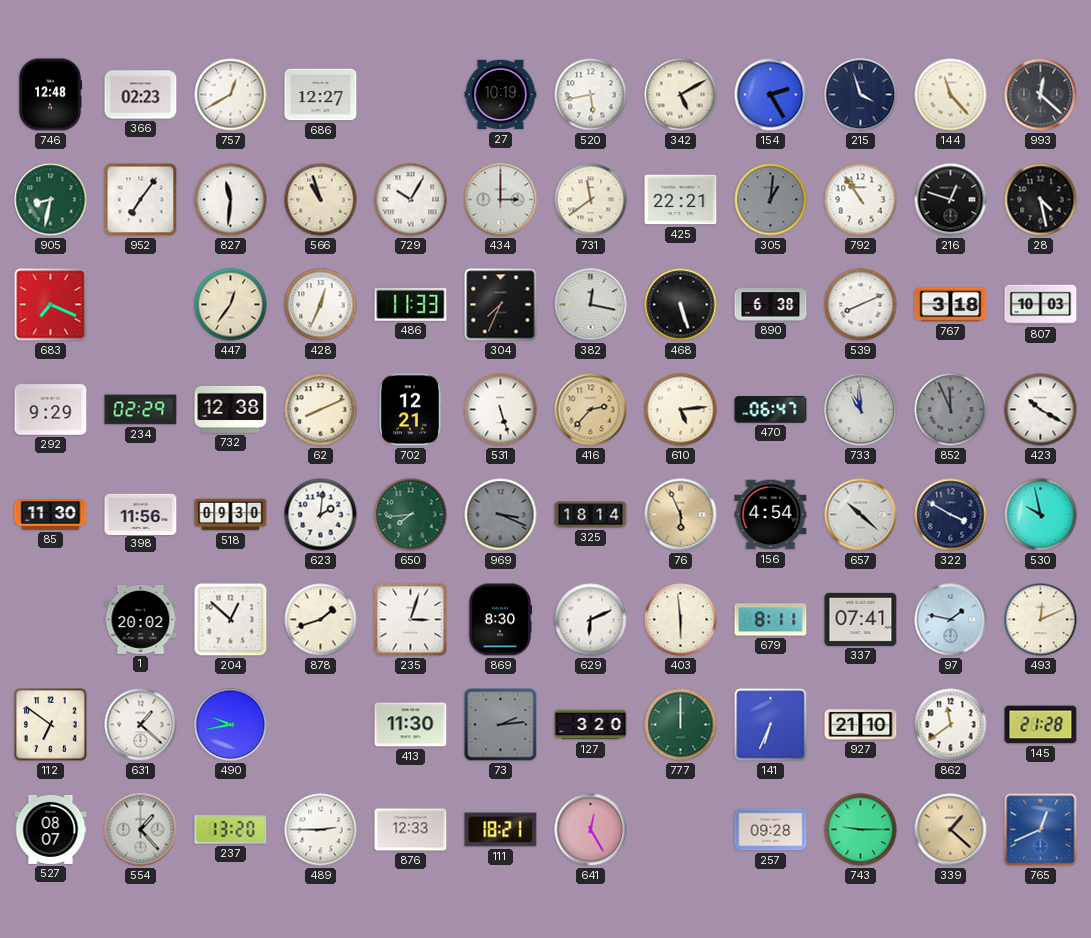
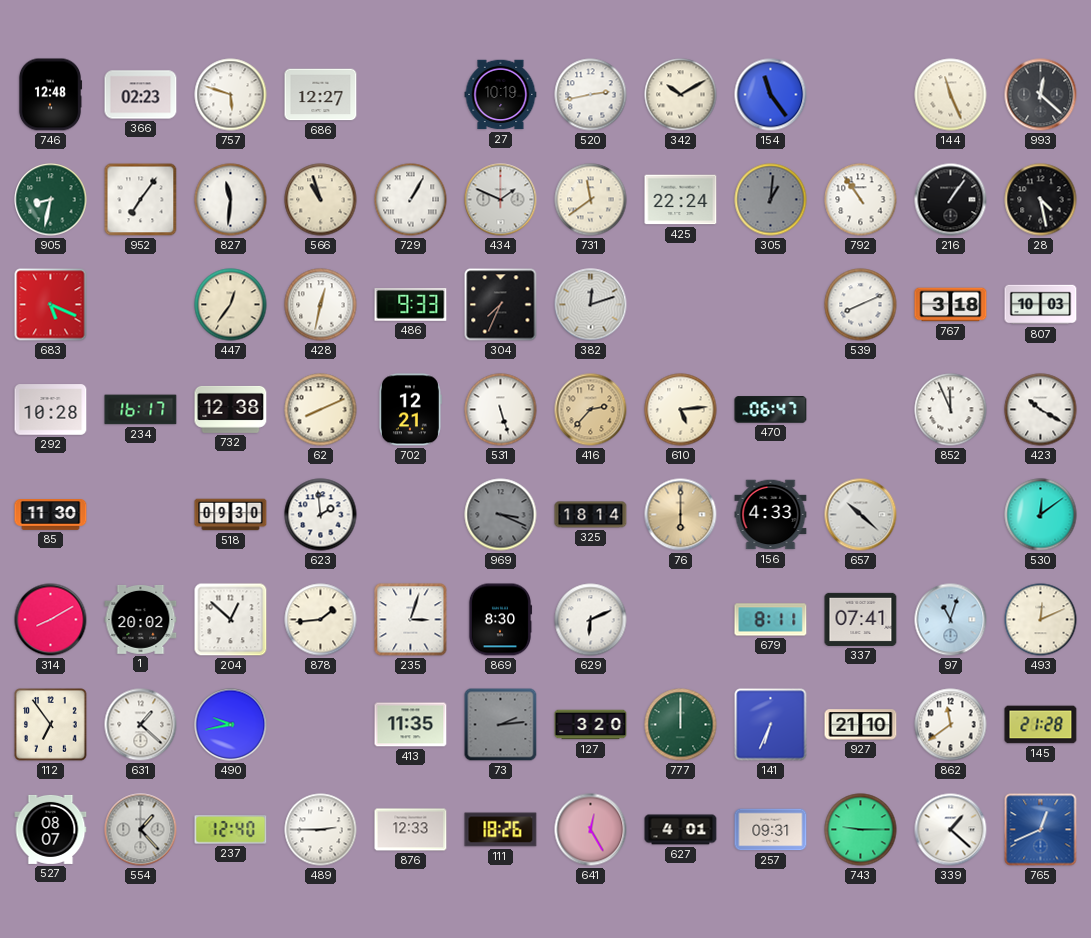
757: 12:40 -> 5:48 (231, 95)
520: 5:43 -> 2:43 (591, 95)
342: 5:10 -> 10:10 (681, 95)
154: 2:25 -> 11:24 (771, 95)
215: 3:57 -> none (861, 95)
144: 11:23 -> 11:26 (951, 95)
729: 10:05 -> 1:05 (411, 200)
434: 3:00 -> 1:49 (501, 200)
425: 22:21 -> 22:24 (681, 200)
216: 12:48 -> 1:06 (951, 200)
683: 7:19 -> 5:19 (51, 305)
428: 12:34 -> 12:32 (321, 305)
486: 11:33 -> 9:33 (411, 305)
382: 12:17 -> 12:12 (591, 305)
468: 5:27 -> none (681, 305)
890: 6:38 -> none (771, 305)
292: 9:29 -> 10:28 (51, 410)
234: 02:29 -> 16:17 (141, 410)
733: 10:59 -> none (861, 410)
852 dial: grey -> white (951, 410)
398: 11:56 -> none (141, 514)
623: 2:01 -> 1:59 (321, 515)
650: 7:44 -> none (411, 515)
76: 5:56 -> 6:00 (681, 515)
156: 4:54 -> 4:33 (771, 515)
322: 3:50 -> none (951, 515)
530: 9:58 -> 12:09 (1041, 515)
314: none -> 8:10 (51, 620)
878: 1:42 -> 1:44 (321, 620)
403: 5:59 -> none (681, 620)
97: 1:47 -> 11:03 (951, 620)
112: 6:51 -> 6:54 (51, 725)
413: 11:30 -> 11:35 (411, 725)
237: 13:20 -> 12:40 (231, 830)
111: 18:21 -> 18:26 (501, 830)
627: none -> 4:01 (681, 830)
257: 09:28 -> 09:31 (771, 830)
339 dial: champagne -> white (951, 830)
